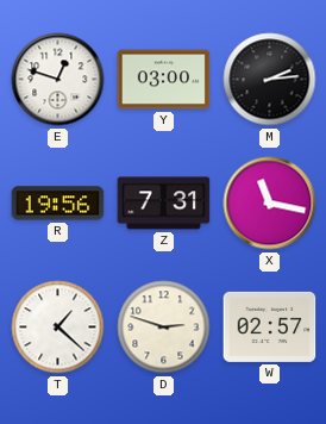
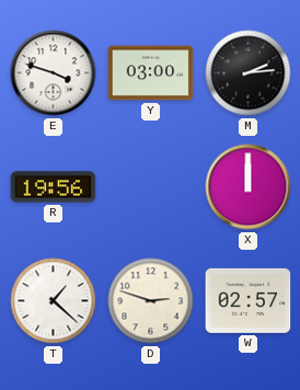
E: 12:48 -> 3:48 (54, 73)
Z: 7:31 -> none (164, 204)
X: 11:17 -> 12:00 (249, 187)
